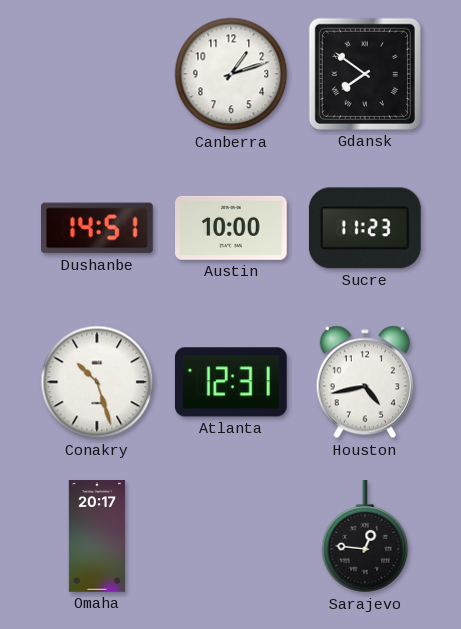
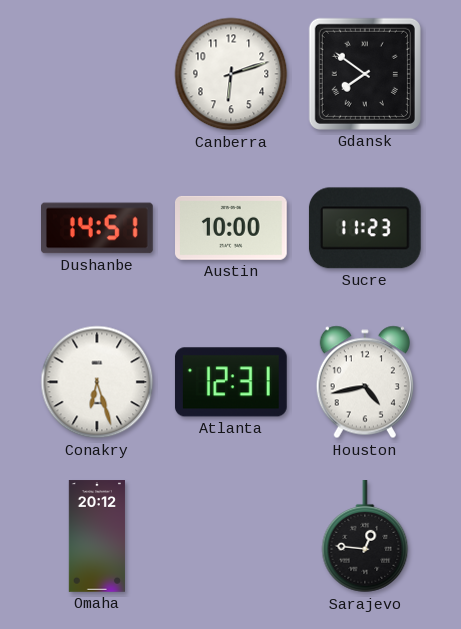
Canberra: 1:12 -> 6:12 (231, 74)
Conakry: 10:27 -> 6:27 (97, 382)
Omaha: 20:17 -> 20:12 (96, 536)
